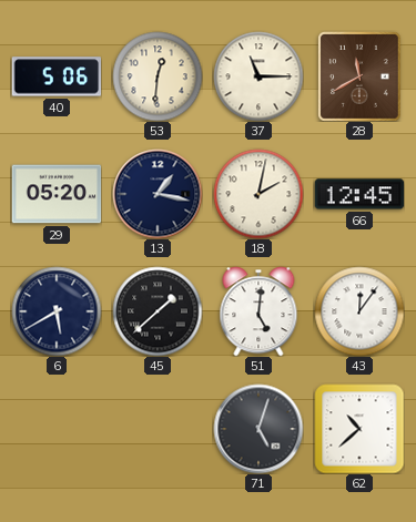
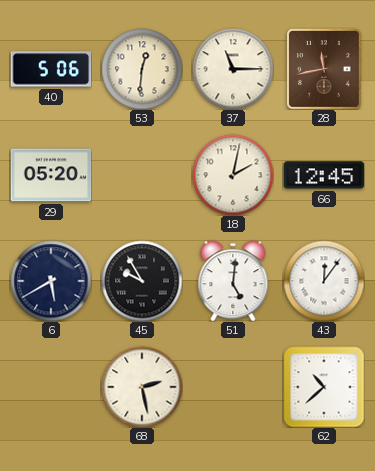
28: 11:40 -> 11:43 (325, 69)
13: 1:17 -> none (158, 194)
45: 1:38 -> 9:55 (142, 281)
68: none -> 2:28 (142, 387)
71: 5:03 -> none (258, 429)
